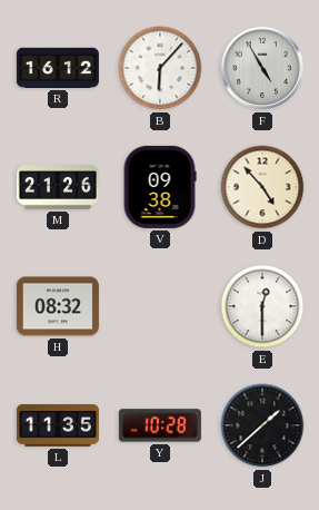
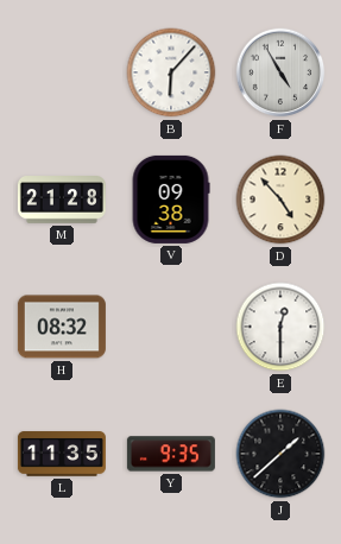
R: 16:12 -> none (58, 68)
M: 21:26 -> 21:28 (62, 200)
Y: 10:28 -> 9:35 (171, 454)
